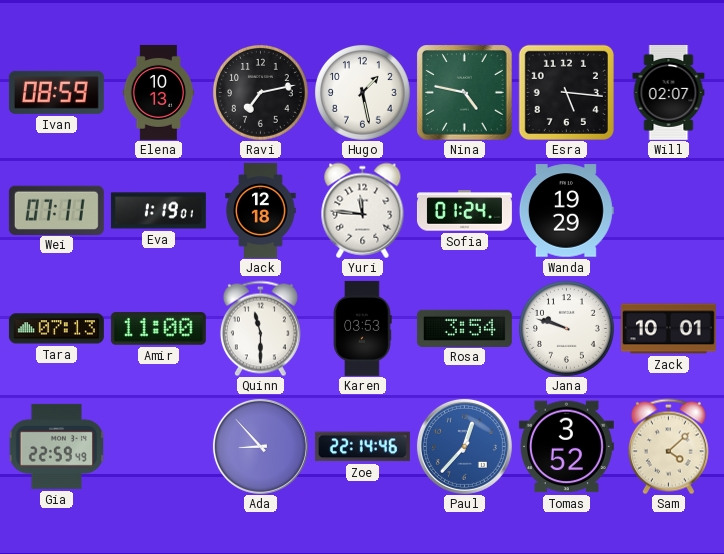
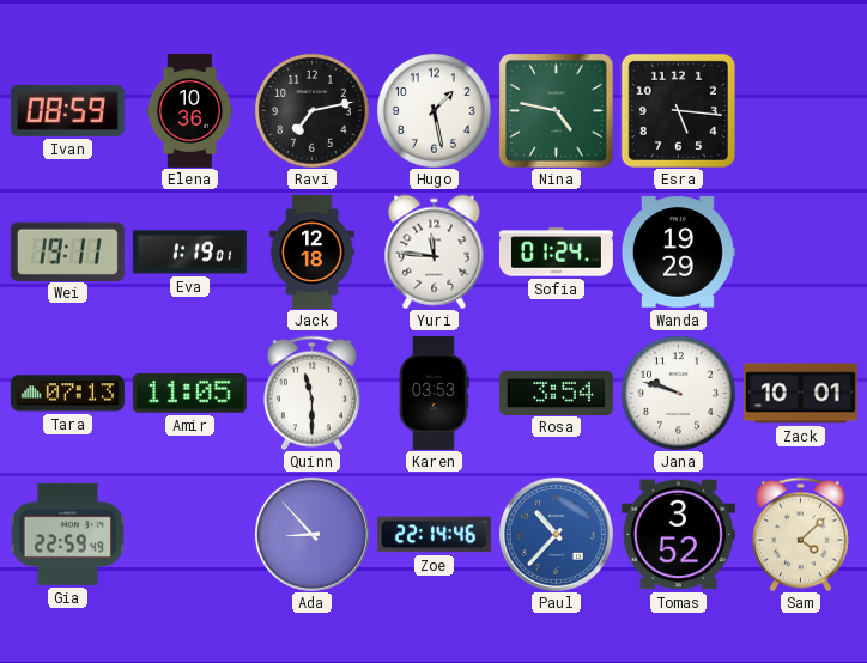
Elena: 10:13 -> 10:36 (190, 110)
Will: 02:07 -> none (669, 92)
Wei: 07:11 -> 19:11 (67, 251)
Amir: 11:00 -> 11:05 (189, 394)
Paul: 12:37 -> 10:37 (556, 534)
